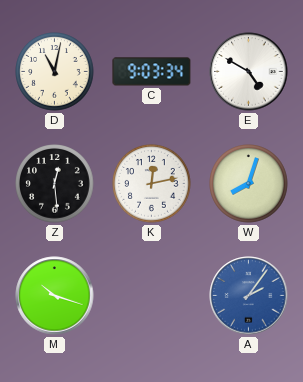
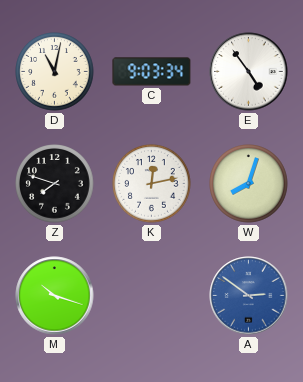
E: 4:50 -> 4:54 (249, 72)
Z: 12:29 -> 7:48 (55, 184)
A: 2:06 -> 2:51 (249, 296)
